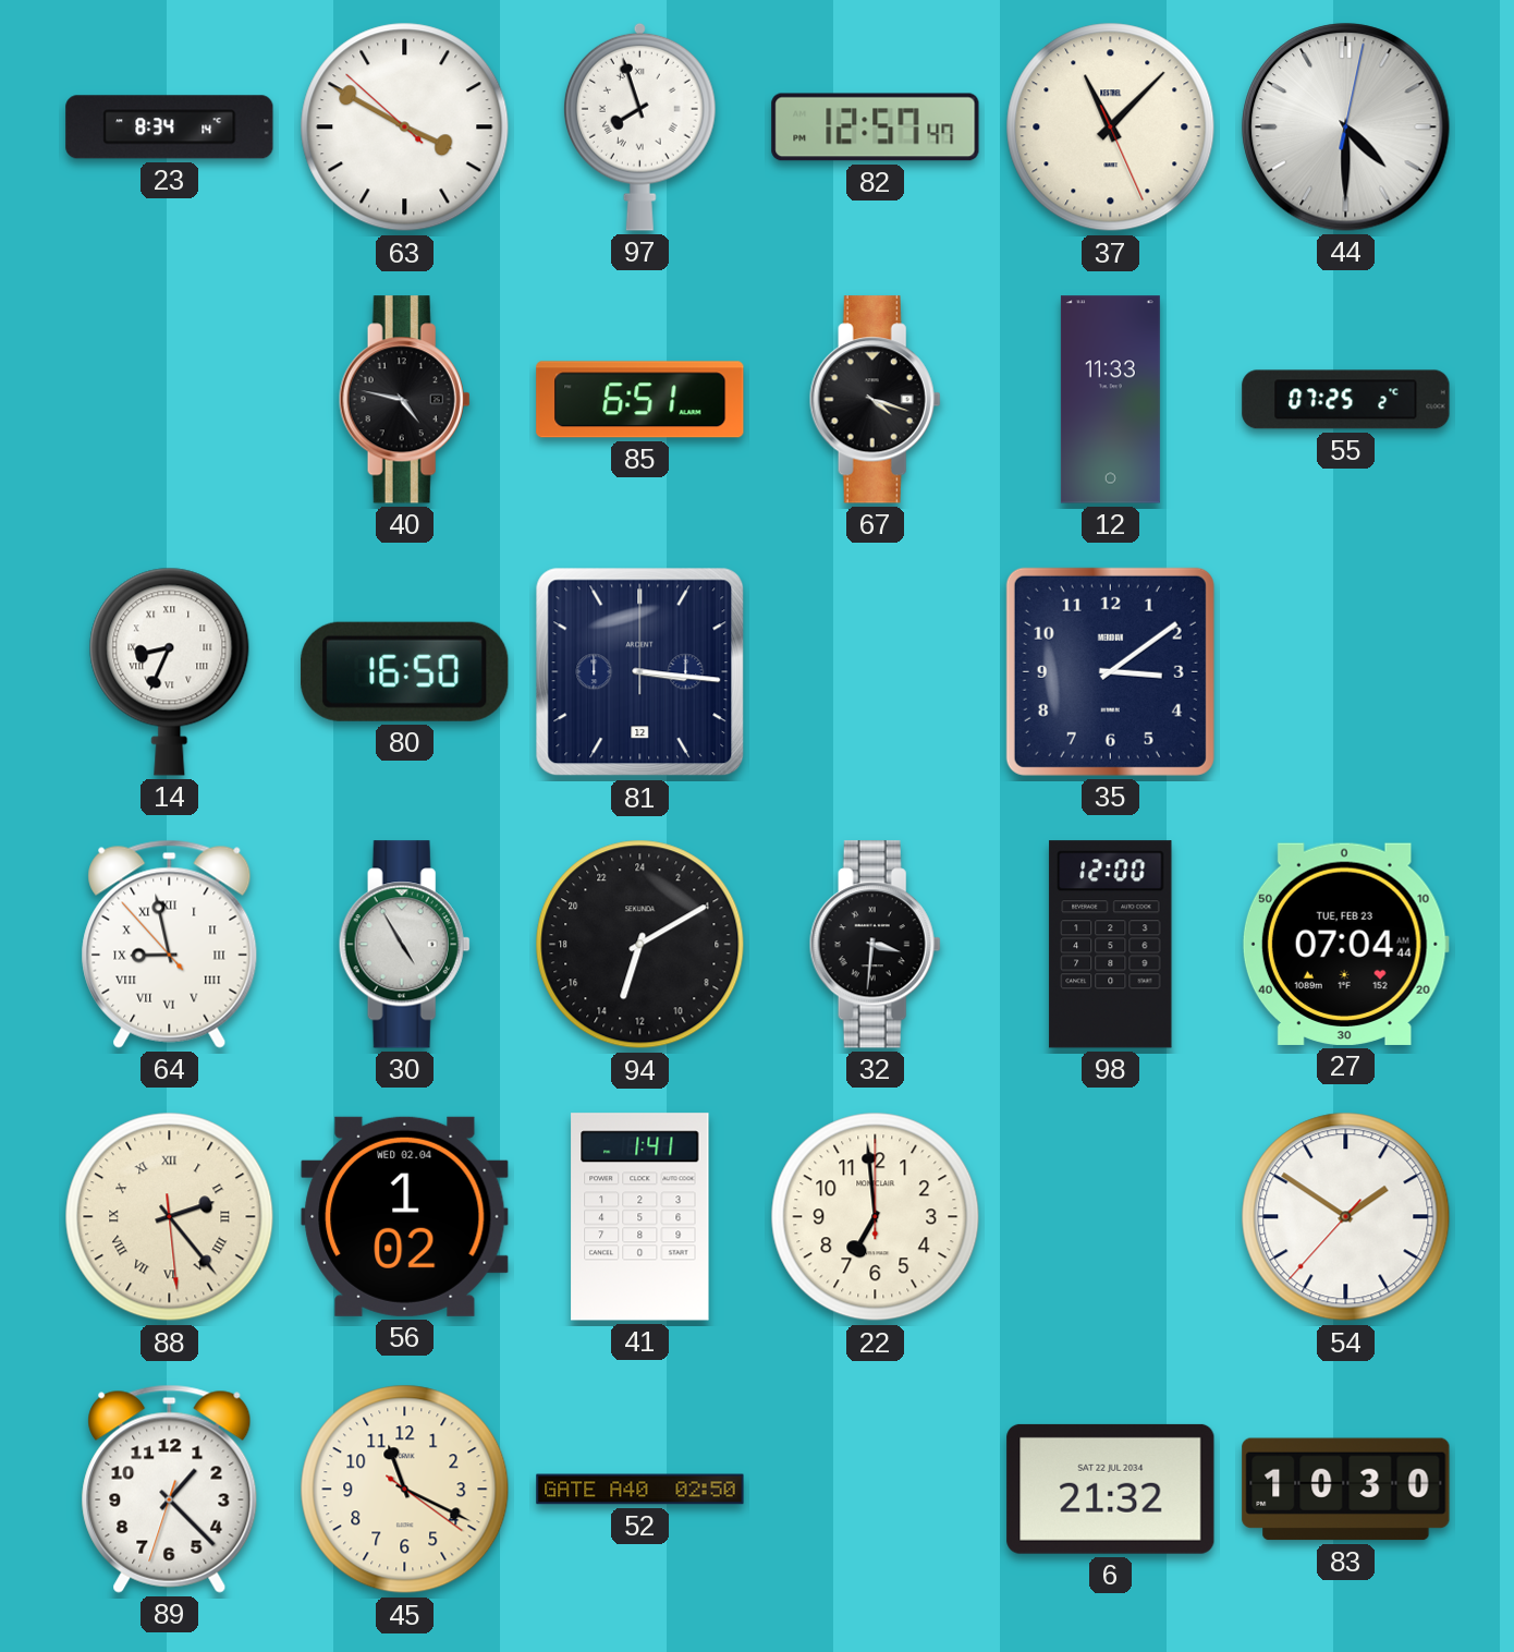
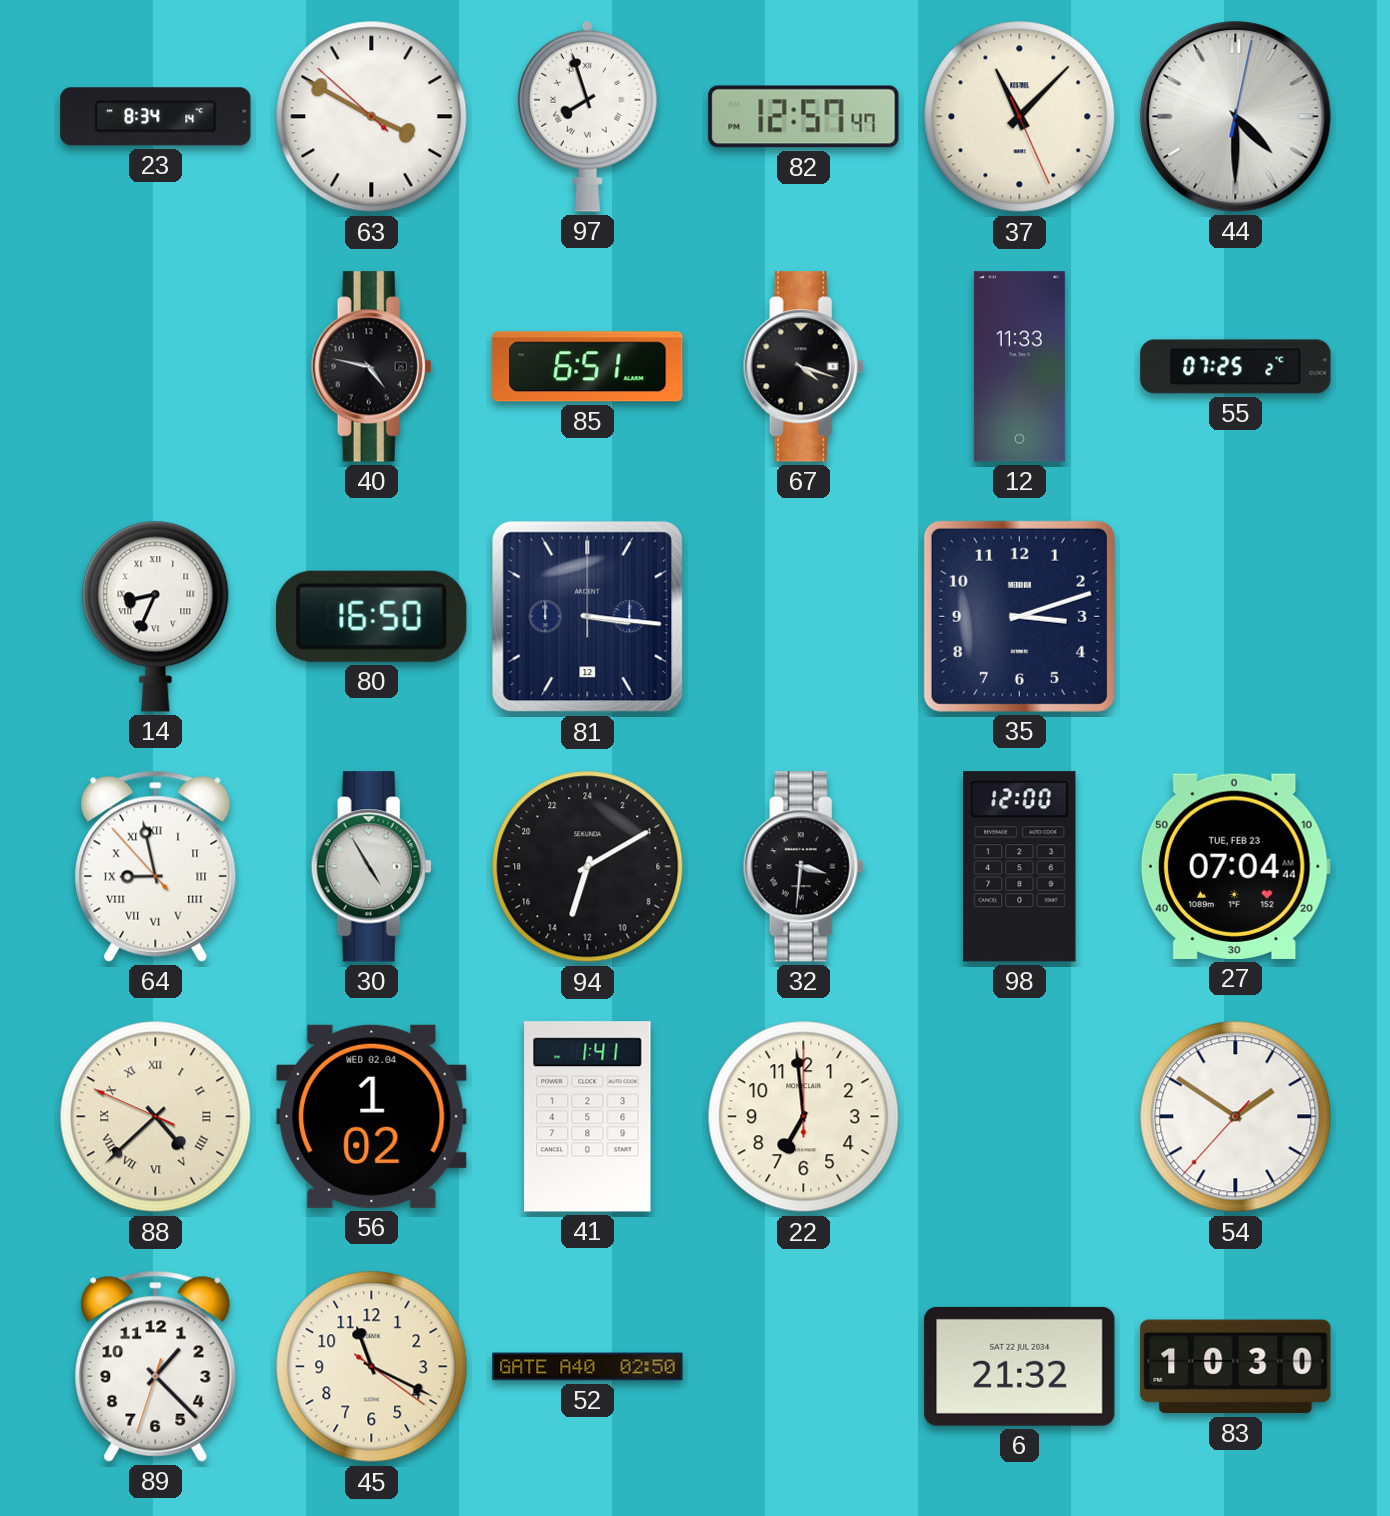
35: 3:09 -> 3:12 (1019, 616)
88: 2:23 -> 4:37 (156, 1117)
